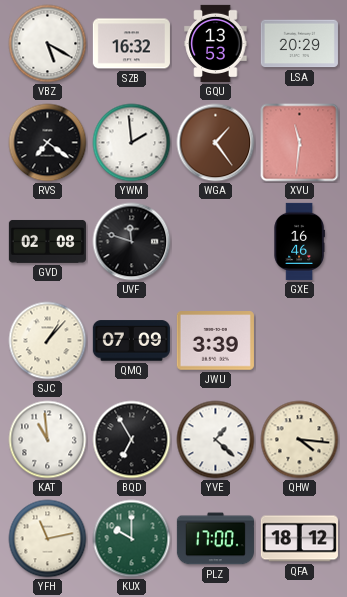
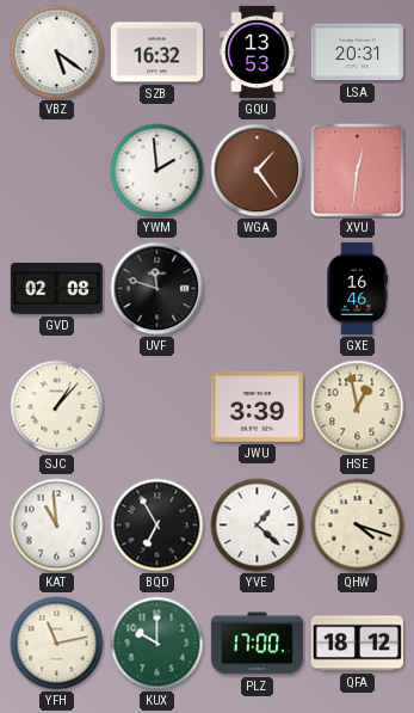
VBZ: 5:20 -> 5:21 (57, 53)
LSA: 20:29 -> 20:31 (357, 53)
RVS: 7:21 -> none (48, 143)
XVU: 11:31 -> 12:31 (358, 171)
QMQ: 07:09 -> none (131, 341)
HSE: none -> 12:58 (358, 407)
QHW: 4:16 -> 4:18 (358, 525)
